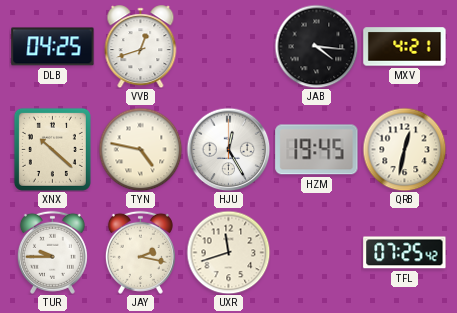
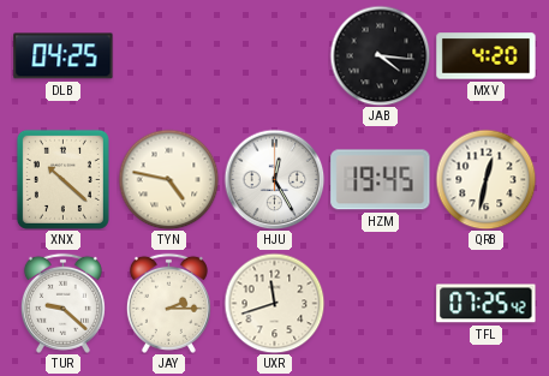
VVB: 12:42 -> none (141, 47)
MXV: 4:21 -> 4:20 (487, 56)
TUR: 9:45 -> 9:22 (62, 303)
JAY: 2:17 -> 2:15 (168, 303)
